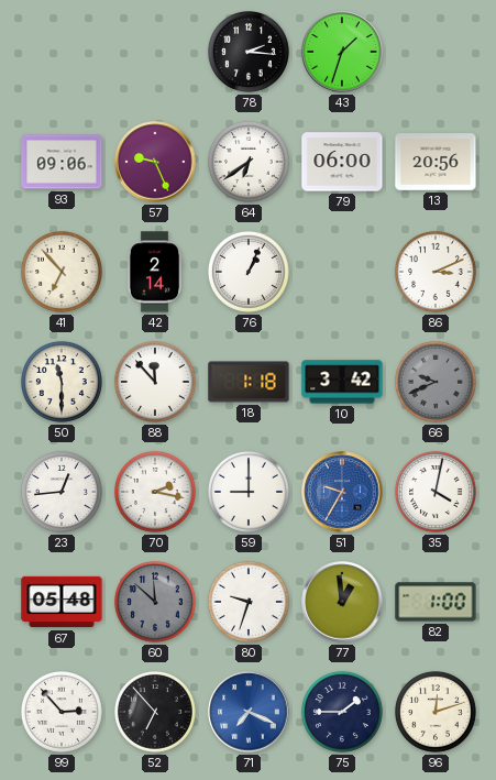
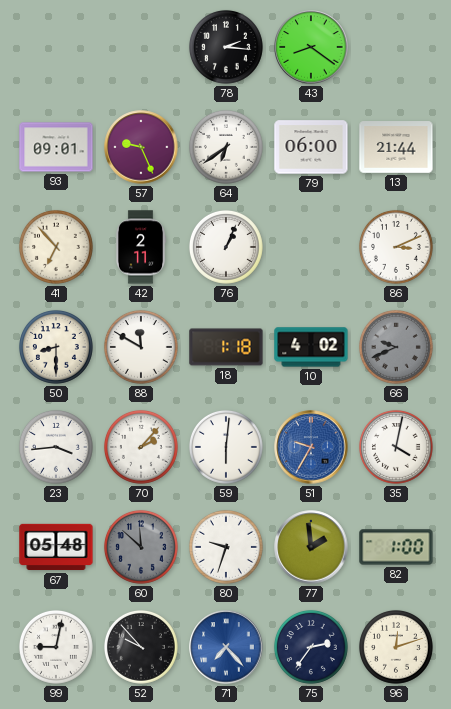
43: 1:33 -> 8:21 (311, 47)
93: 09:06 -> 09:01 (56, 147)
13: 20:56 -> 21:44 (396, 147)
42: 2:14 -> 2:11 (141, 247)
50: 11:30 -> 8:30 (56, 347)
88: 11:53 -> 11:50 (141, 347)
10: 3:42 -> 4:02 (311, 347)
23: 12:44 -> 3:44 (56, 447)
70: 2:17 -> 2:07 (141, 447)
59: 9:00 -> 6:01 (226, 447)
77: 12:59 -> 1:59 (311, 547)
99: 2:53 -> 9:02 (56, 647)
52: 6:53 -> 9:53 (141, 647)
71: 7:19 -> 7:23 (226, 647)
75: 1:45 -> 2:36 (311, 647)
